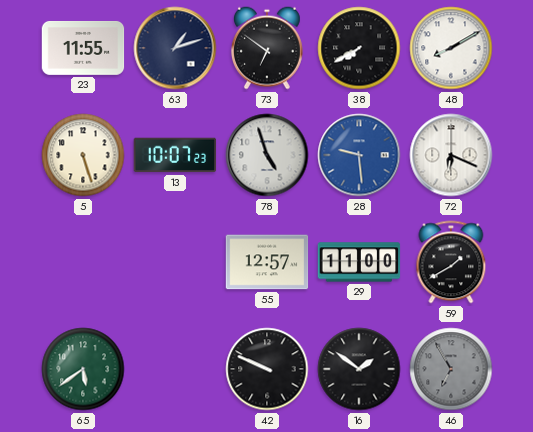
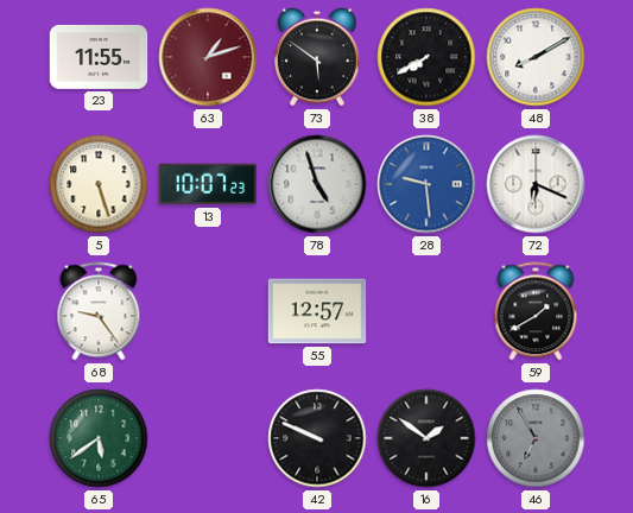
63 dial: navy -> burgundy (208, 57)
73: 6:51 -> 5:51 (317, 57)
68: none -> 9:24 (99, 311)
29: 11:00 -> none (359, 262)
